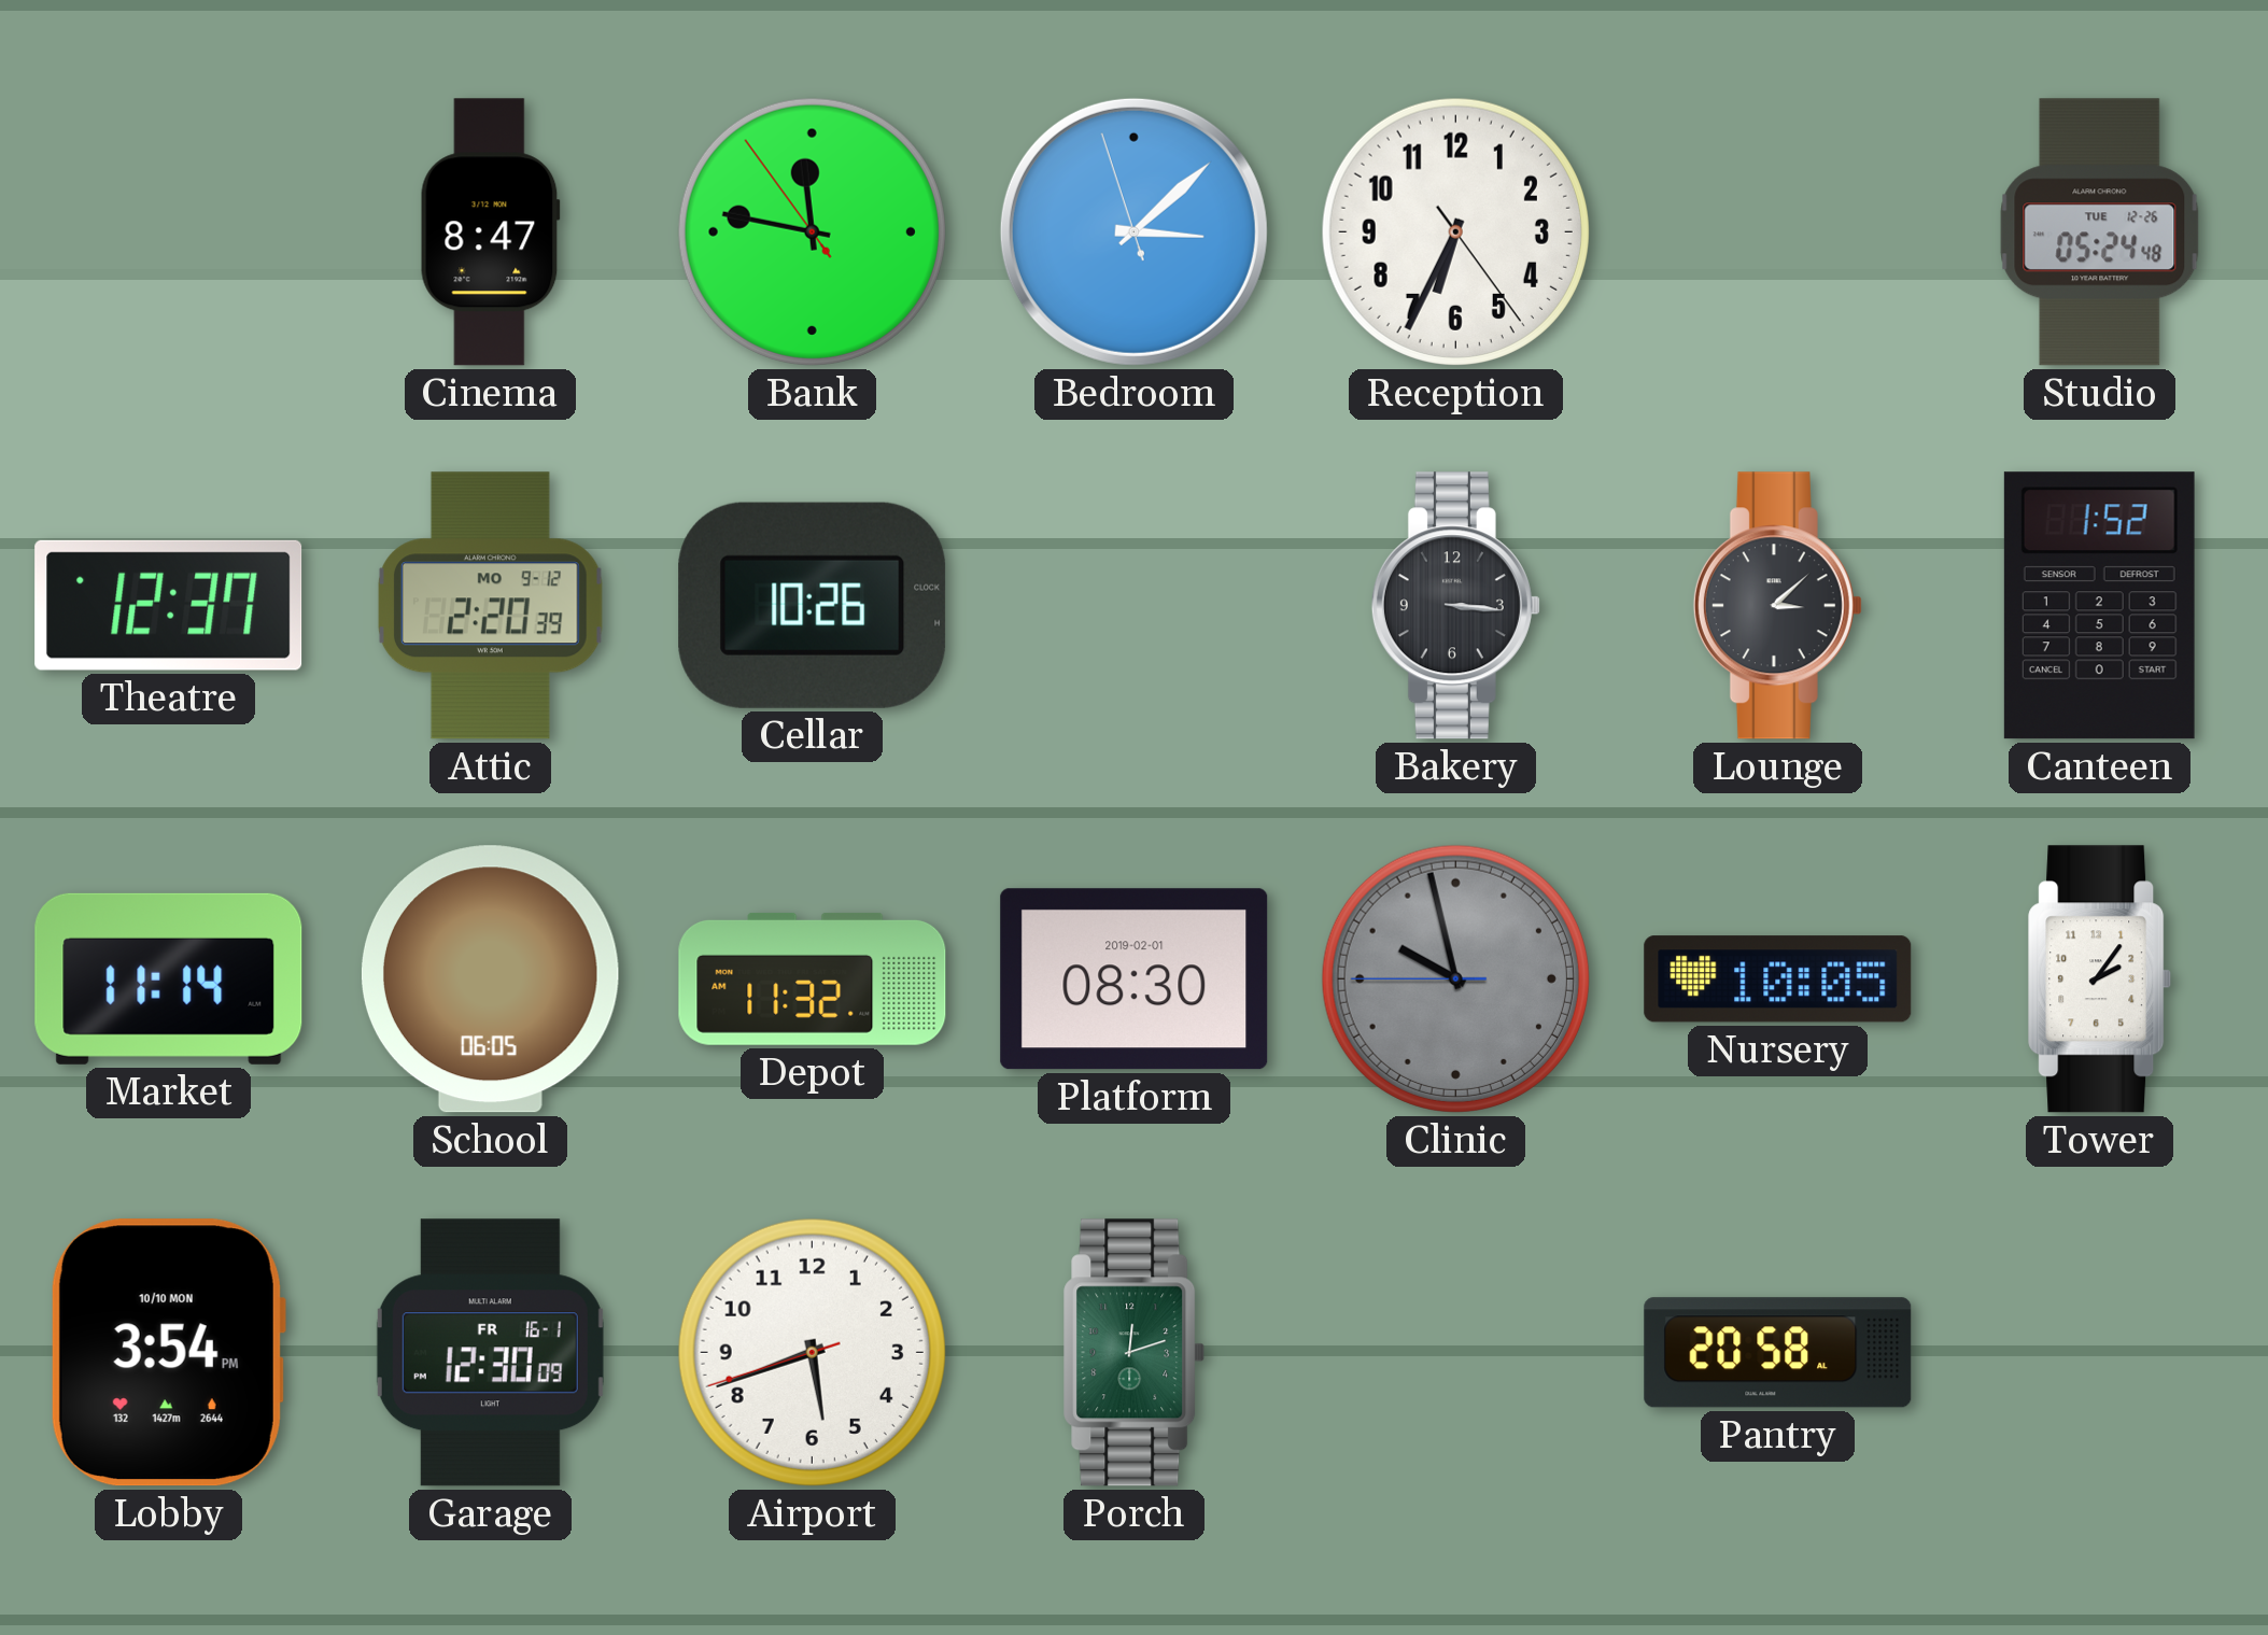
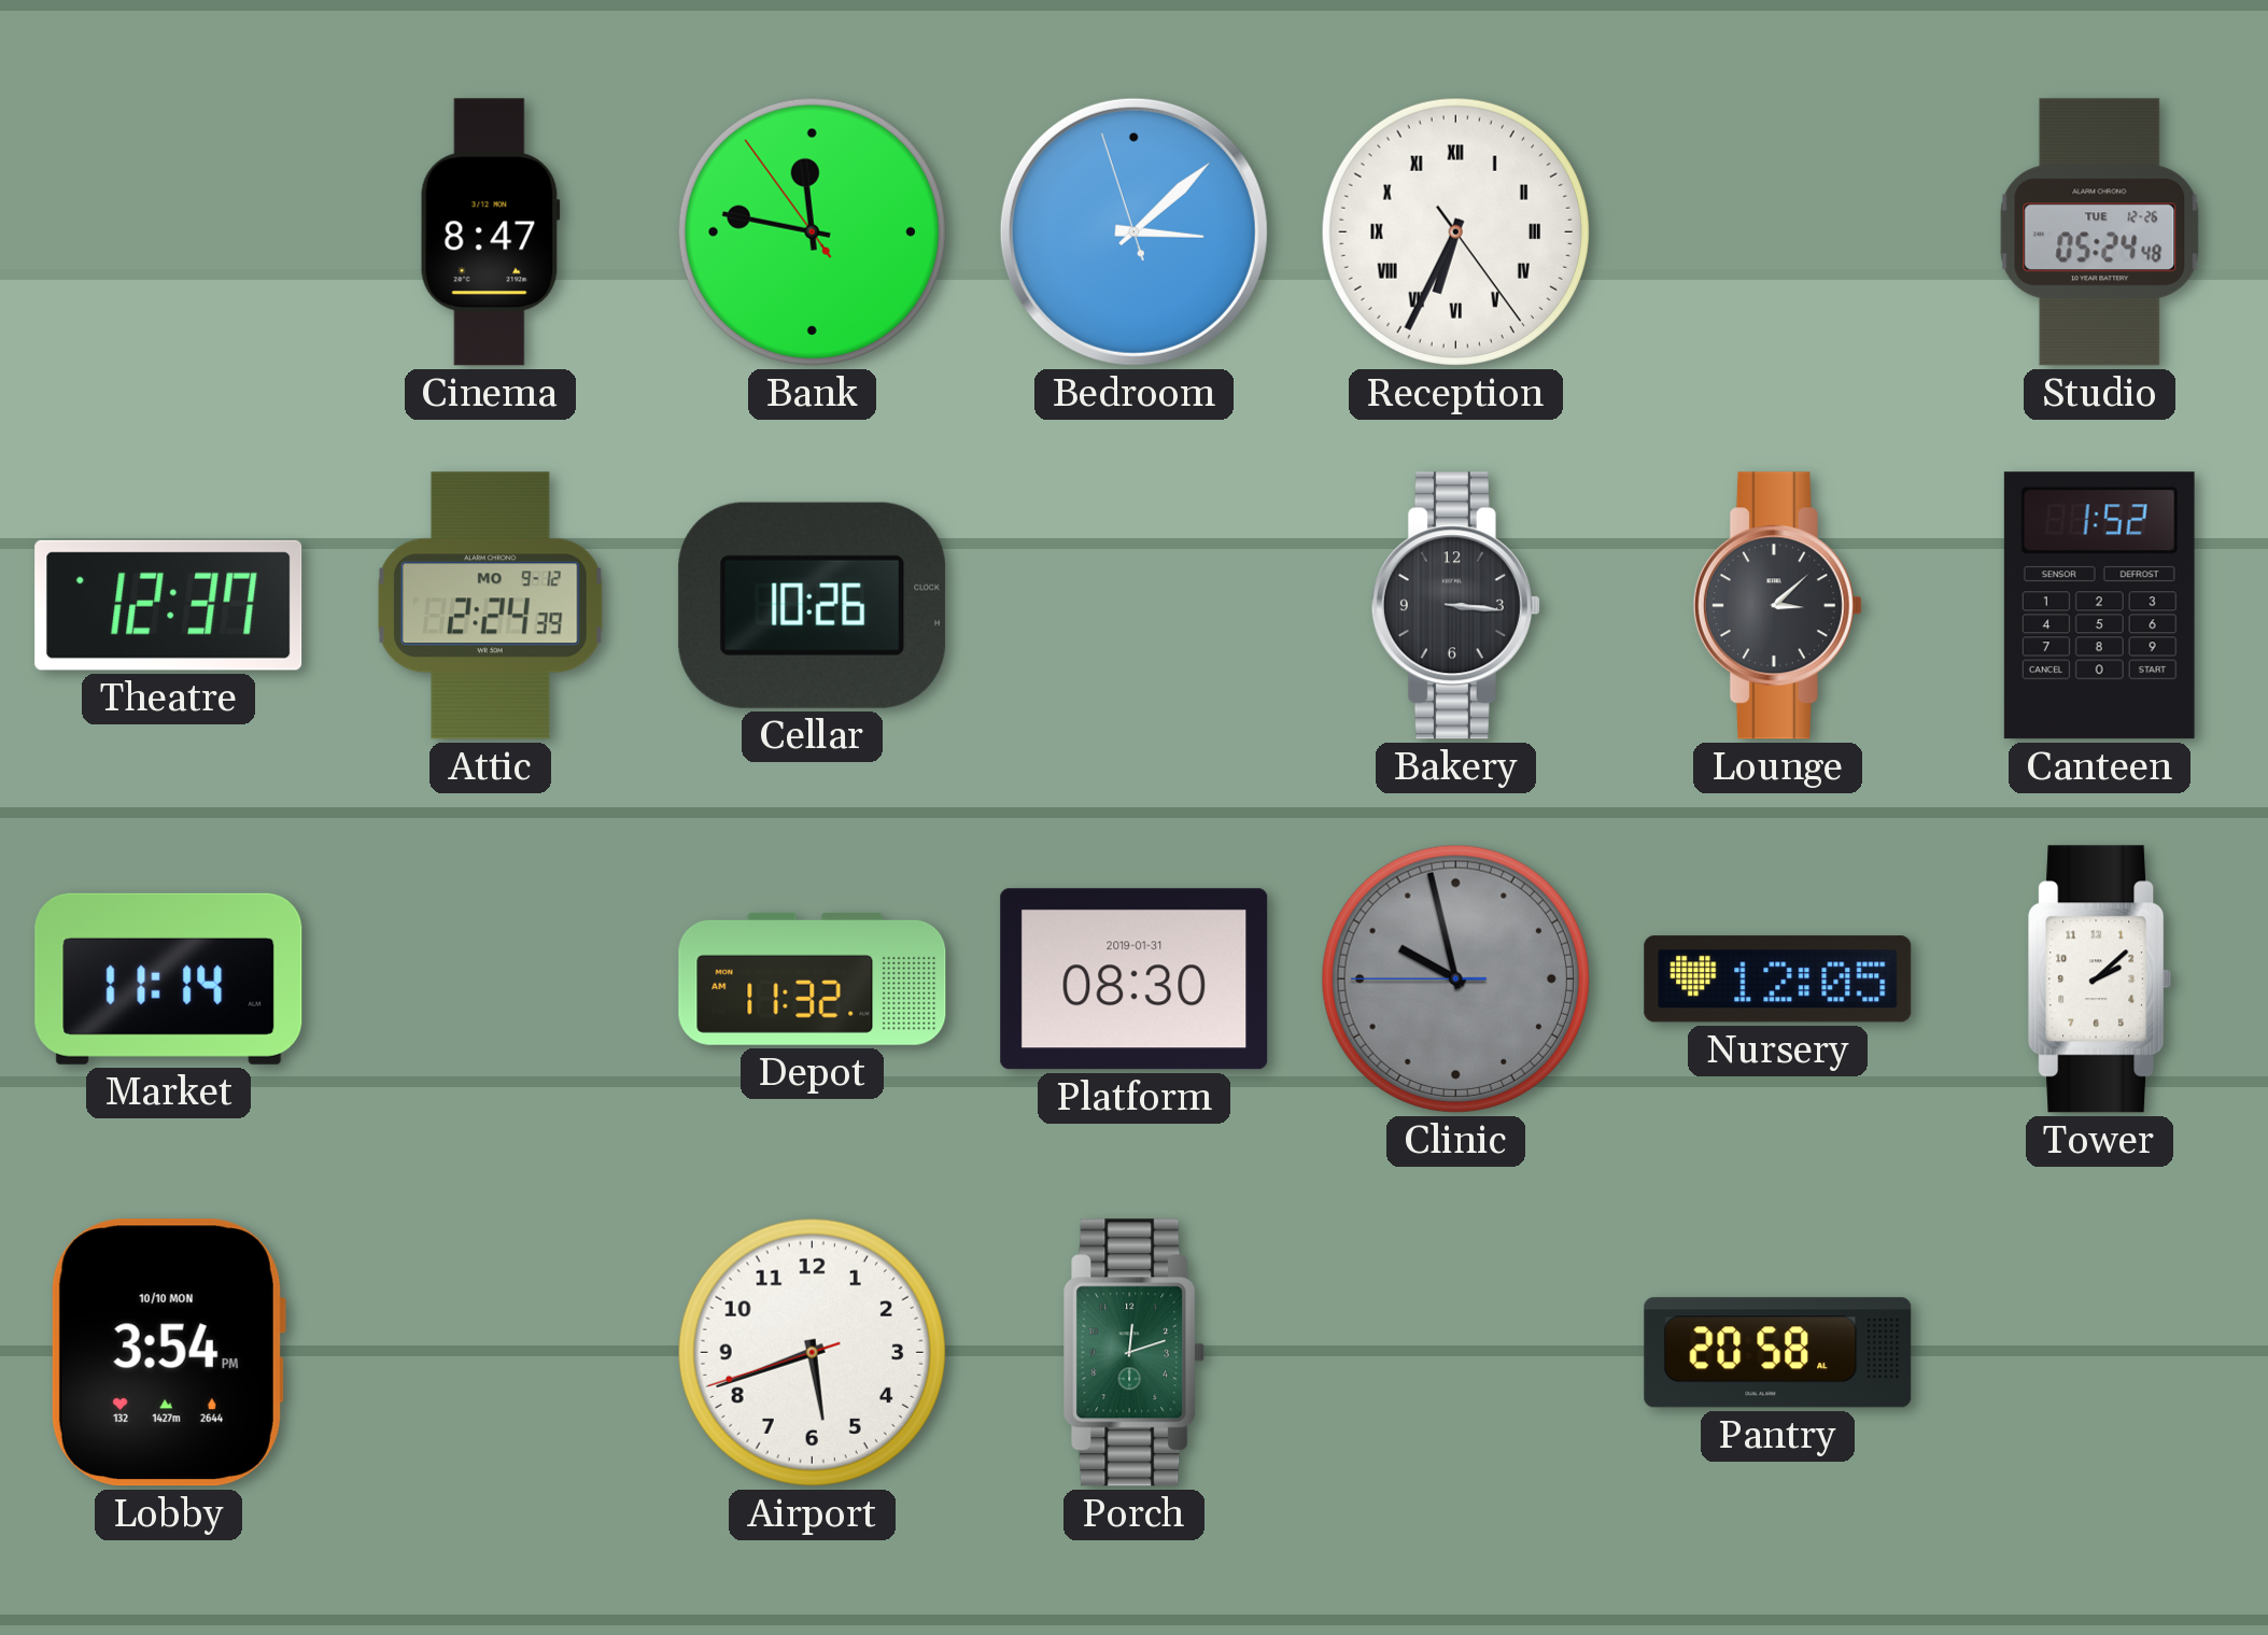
Reception numerals: Arabic -> Roman (1455, 231)
Attic: 2:20 -> 2:24 (490, 606)
School: 06:05 -> none (490, 979)
Platform date: 2019-02-01 -> 2019-01-31 (1135, 979)
Nursery: 10:05 -> 12:05 (1778, 979)
Tower: 2:06 -> 2:08 (2100, 979)
Garage: 12:30 -> none (490, 1353)
